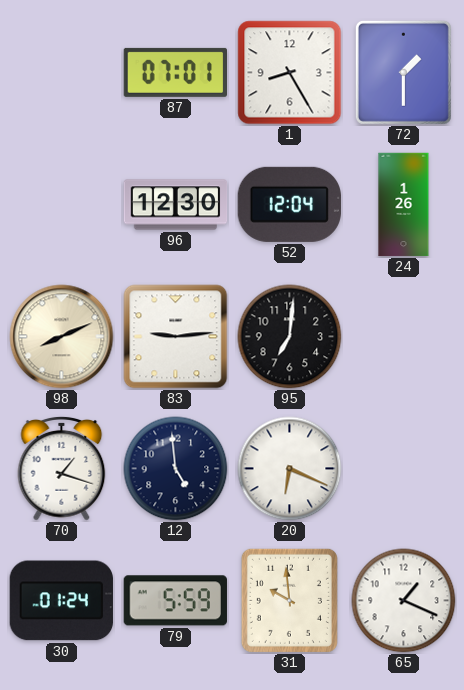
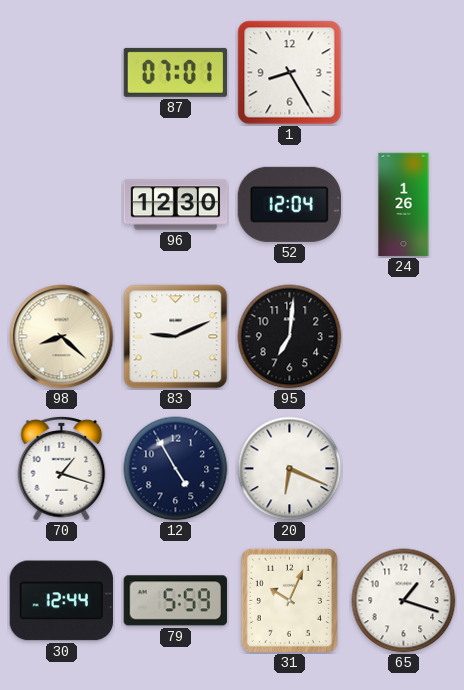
72: 1:30 -> none (403, 72)
98: 8:11 -> 8:22 (62, 337)
83: 9:14 -> 9:11 (176, 337)
12: 4:59 -> 4:55 (176, 469)
30: 01:24 -> 12:44 (61, 601)
31: 9:59 -> 10:04 (289, 600)
65: 1:19 -> 1:18 (404, 601)
